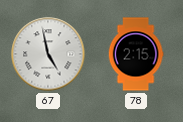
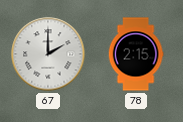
67: 4:58 -> 2:00 (48, 54)
